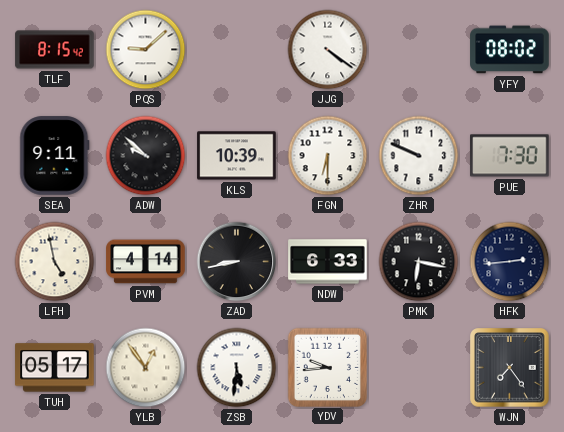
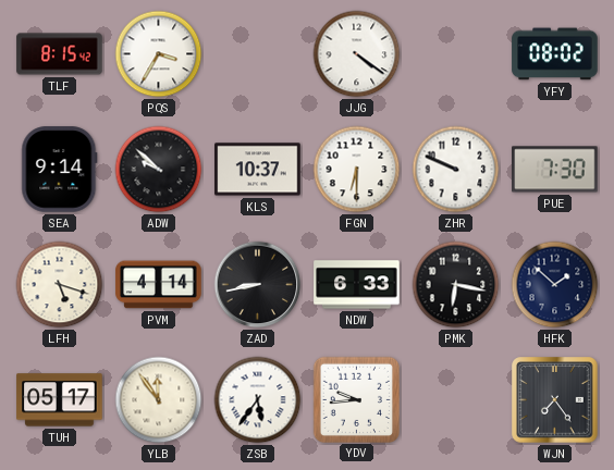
PQS: 9:08 -> 3:35 (159, 54)
SEA: 9:11 -> 9:14 (60, 170)
KLS: 10:39 -> 10:37 (258, 170)
LFH: 4:58 -> 5:18 (60, 285)
HFK: 2:44 -> 1:52 (555, 285)
YLB: 12:54 -> 11:54 (159, 400)
ZSB: 5:31 -> 5:36 (258, 400)
